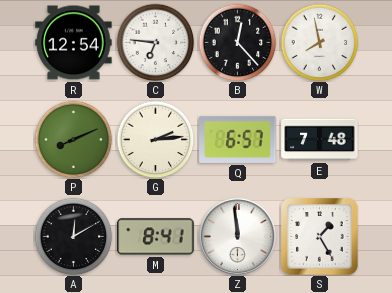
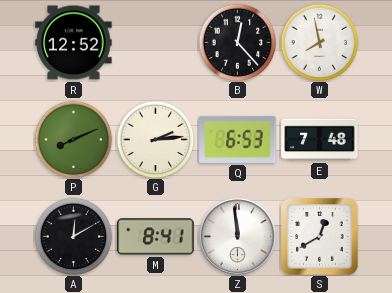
R: 12:54 -> 12:52 (74, 43)
C: 6:46 -> none (155, 42)
Q: 6:57 -> 6:53 (238, 139)
S: 1:25 -> 12:40 (320, 237)
